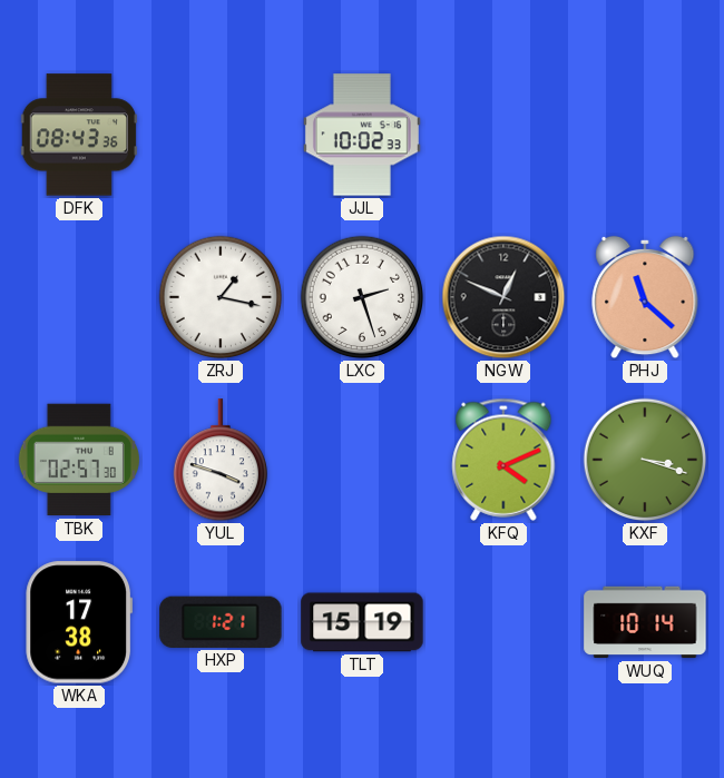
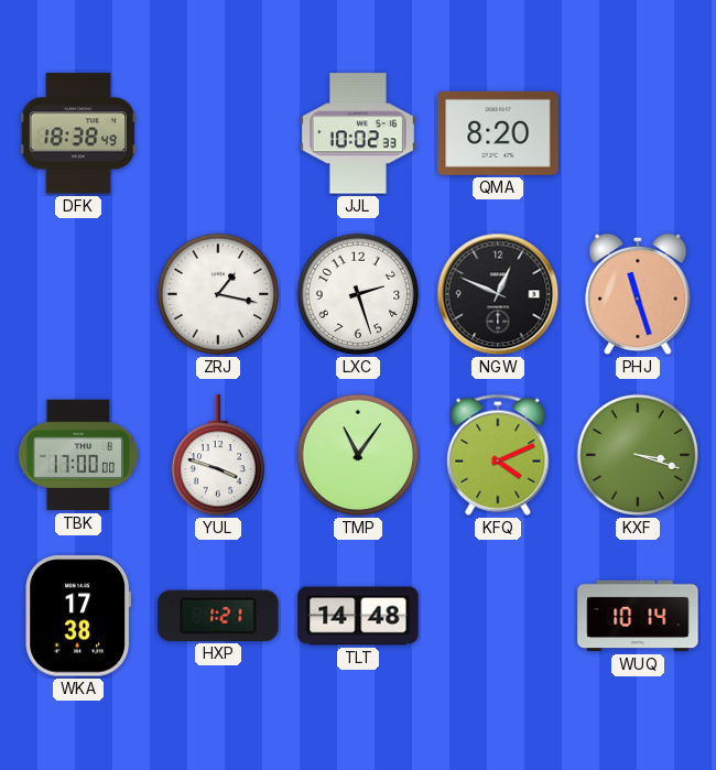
DFK: 08:43 -> 18:38 (78, 133)
QMA: none -> 8:20 (498, 133)
PHJ: 11:22 -> 11:27 (638, 294)
TBK: 02:57 -> 17:00 (78, 455)
TMP: none -> 11:06 (358, 455)
TLT: 15:19 -> 14:48 (358, 616)
